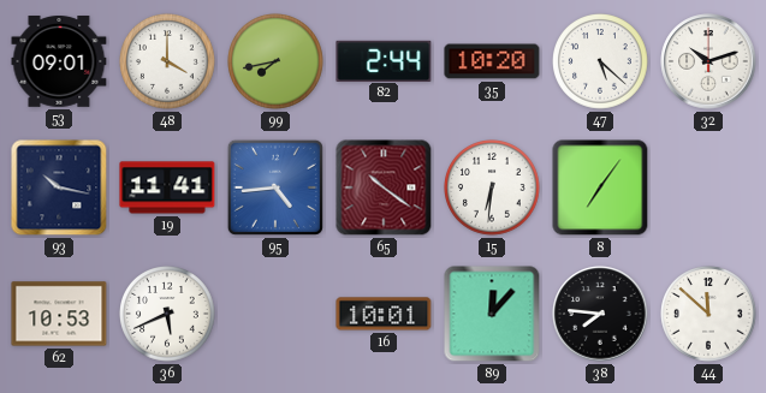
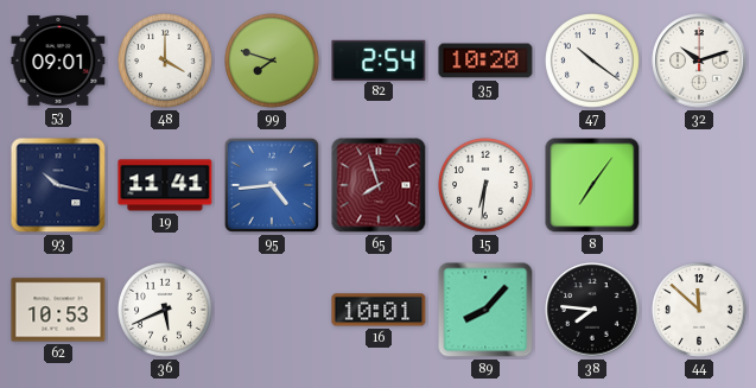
99: 7:43 -> 7:48 (273, 62)
82: 2:44 -> 2:54 (379, 59)
47: 5:22 -> 10:21 (593, 62)
65: 10:21 -> 7:57 (379, 185)
89: 12:07 -> 8:07 (485, 310)
